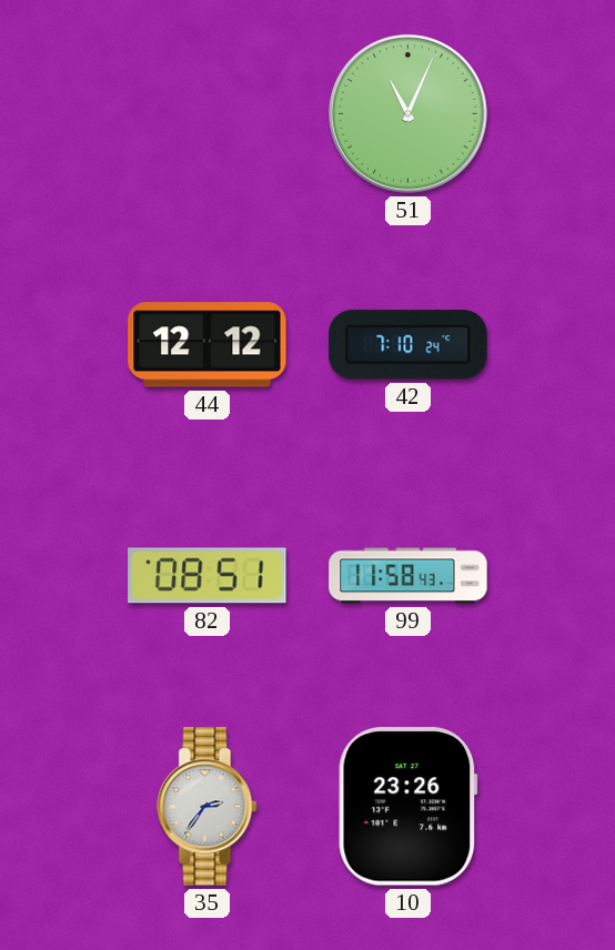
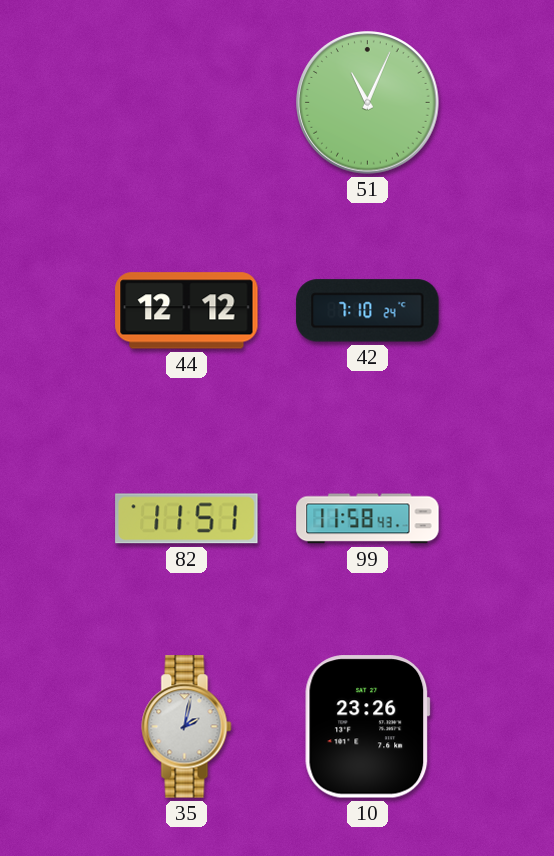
82: 08:51 -> 11:51 (187, 519)
35: 2:36 -> 2:02 (187, 727)
